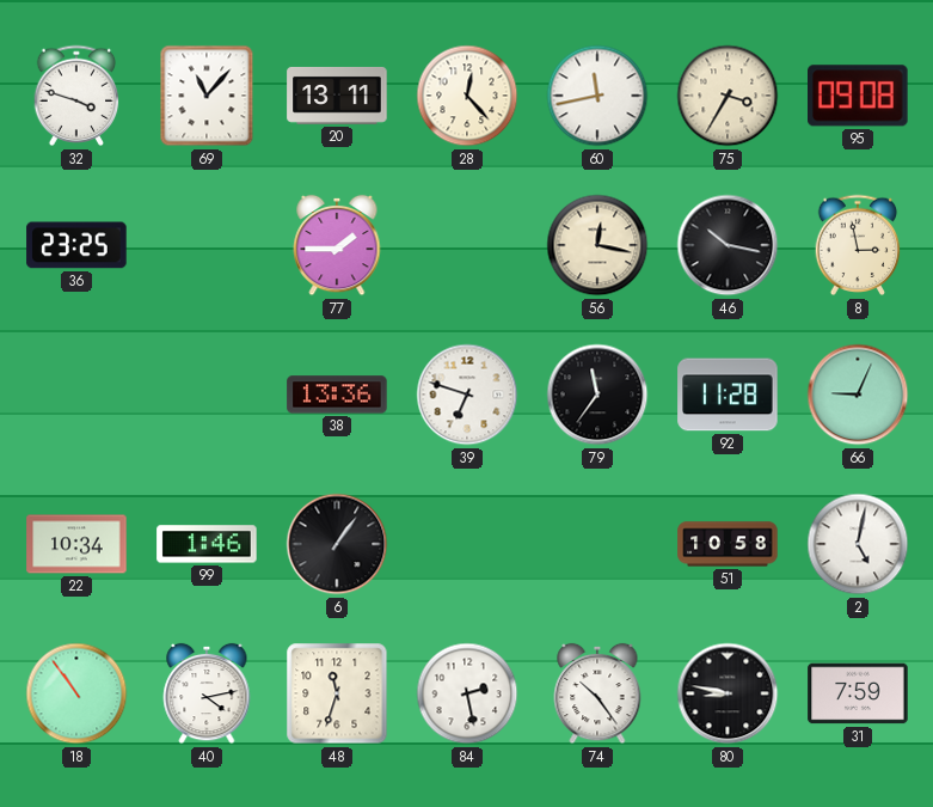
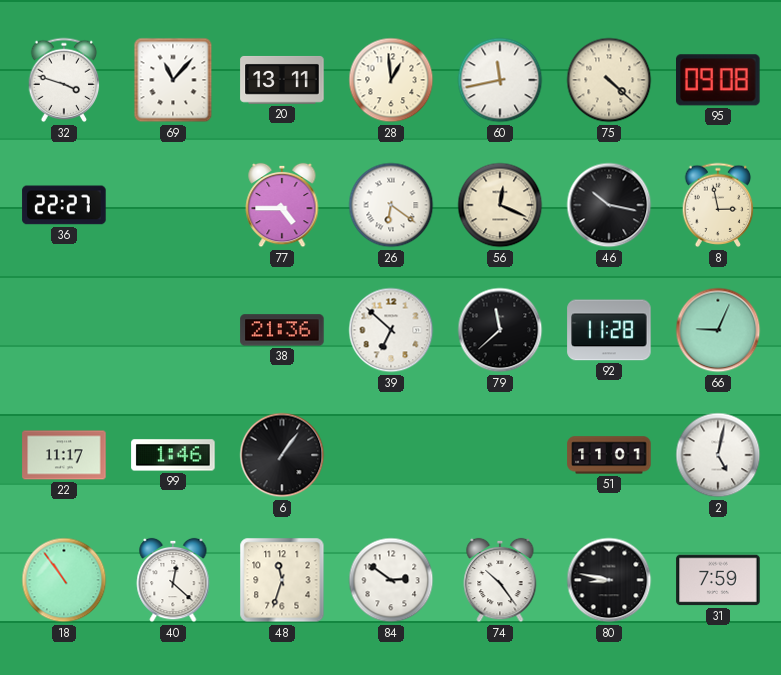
28: 12:23 -> 12:59 (391, 80)
75: 3:35 -> 4:22 (609, 80)
36: 23:25 -> 22:27 (64, 205)
77: 1:45 -> 4:45 (282, 205)
26: none -> 6:21 (391, 205)
56: 12:17 -> 12:19 (500, 205)
38: 13:36 -> 21:36 (282, 330)
39: 6:48 -> 6:52 (391, 330)
79: 11:36 -> 11:38 (500, 330)
22: 10:34 -> 11:17 (64, 455)
51: 10:58 -> 11:01 (609, 455)
40: 4:13 -> 12:22 (173, 580)
84: 2:28 -> 2:51 (391, 580)
